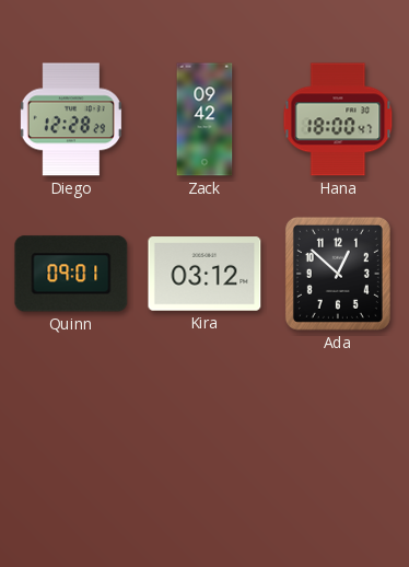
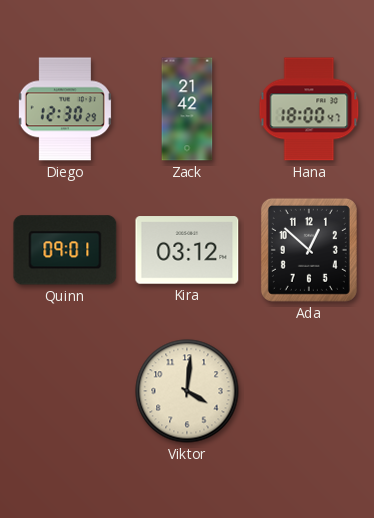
Diego: 12:28 -> 12:30 (65, 109)
Zack: 09:42 -> 21:42 (187, 109)
Viktor: none -> 4:01 (187, 391)
